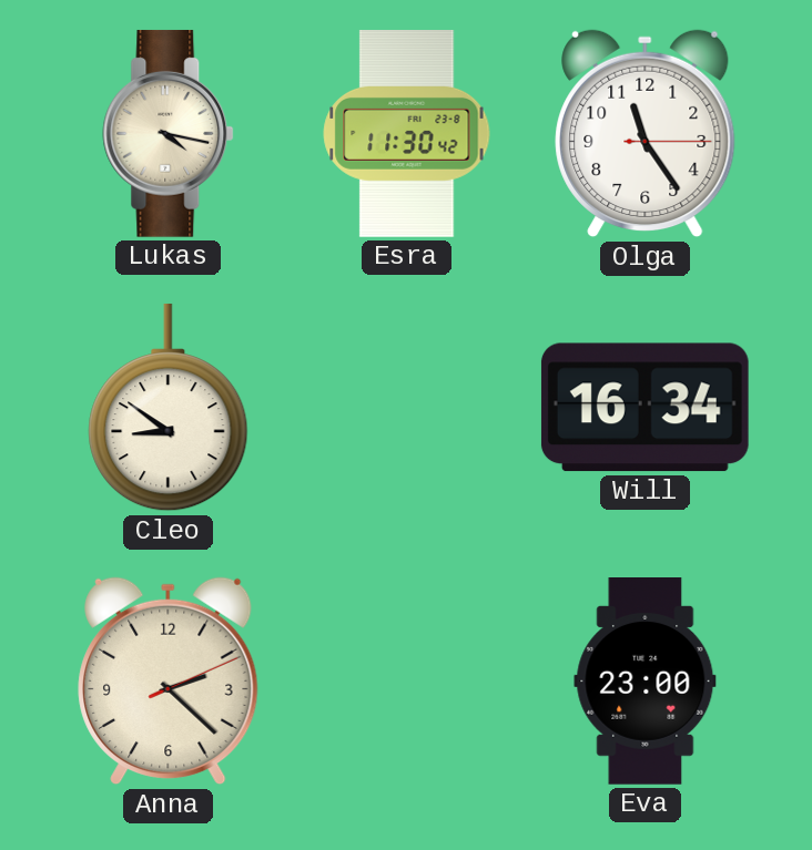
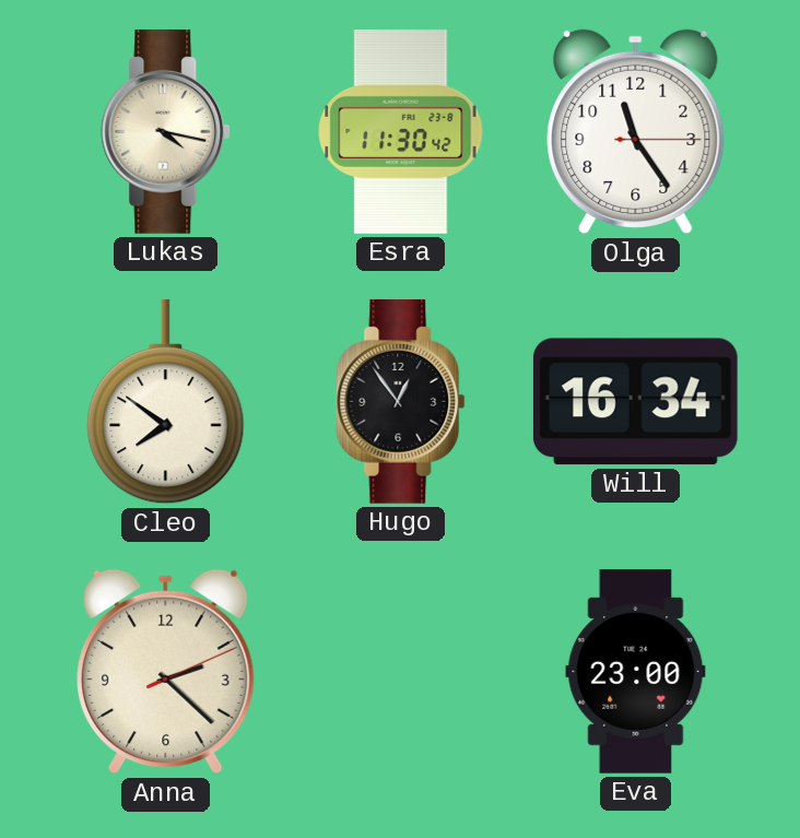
Cleo: 8:51 -> 7:51 (166, 402)
Hugo: none -> 12:54 (401, 402)
